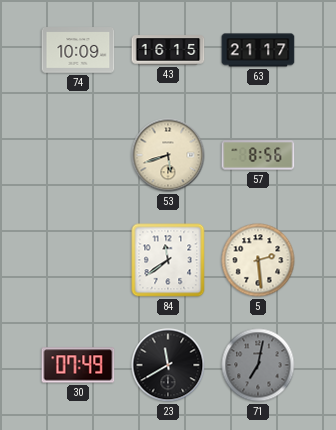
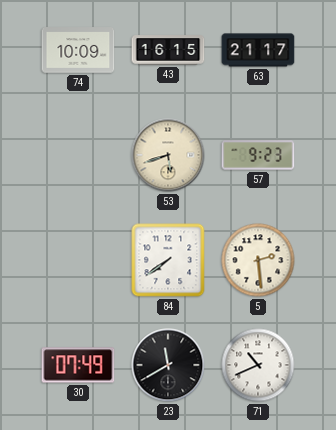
57: 8:56 -> 9:23 (258, 155)
84: 11:39 -> 7:39 (168, 260)
71: 7:02 -> 10:41 (258, 365)
71 dial: grey -> white (258, 365)
